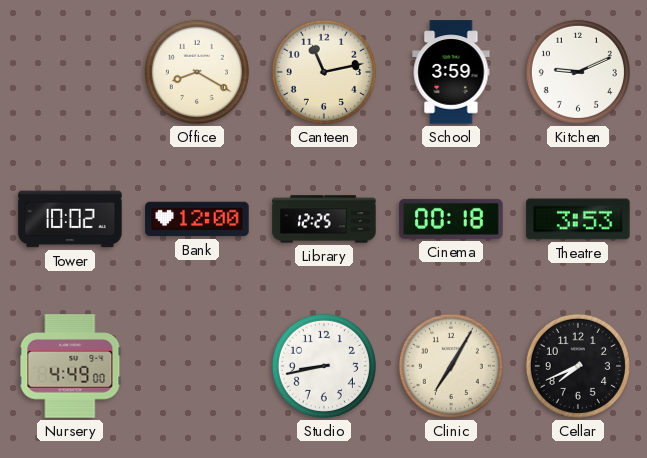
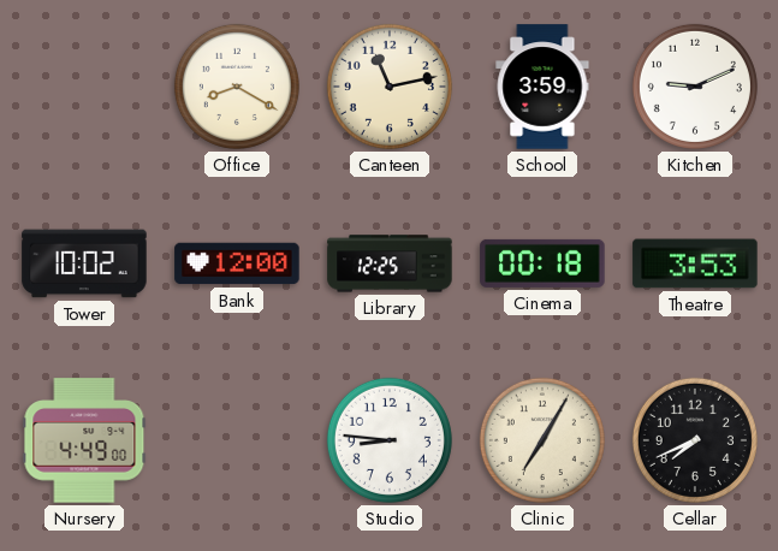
Studio: 8:43 -> 8:46 (390, 440)
